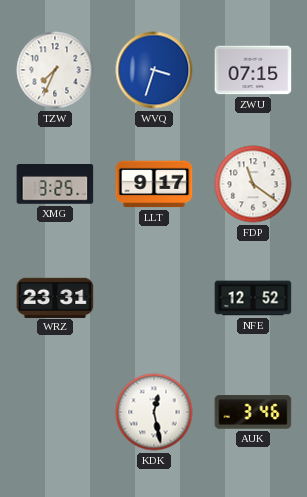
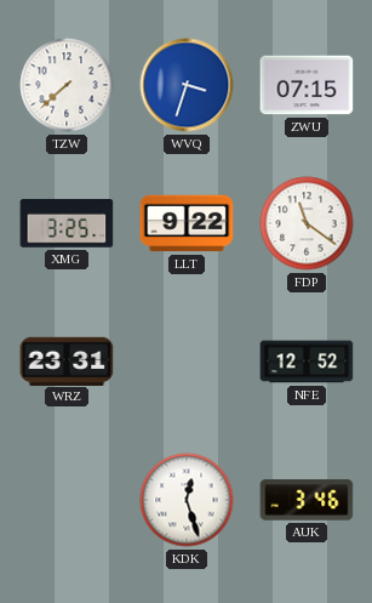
TZW: 7:34 -> 7:38 (67, 85)
LLT: 9:17 -> 9:22 (187, 223)
KDK: 12:28 -> 12:27 (187, 500)
